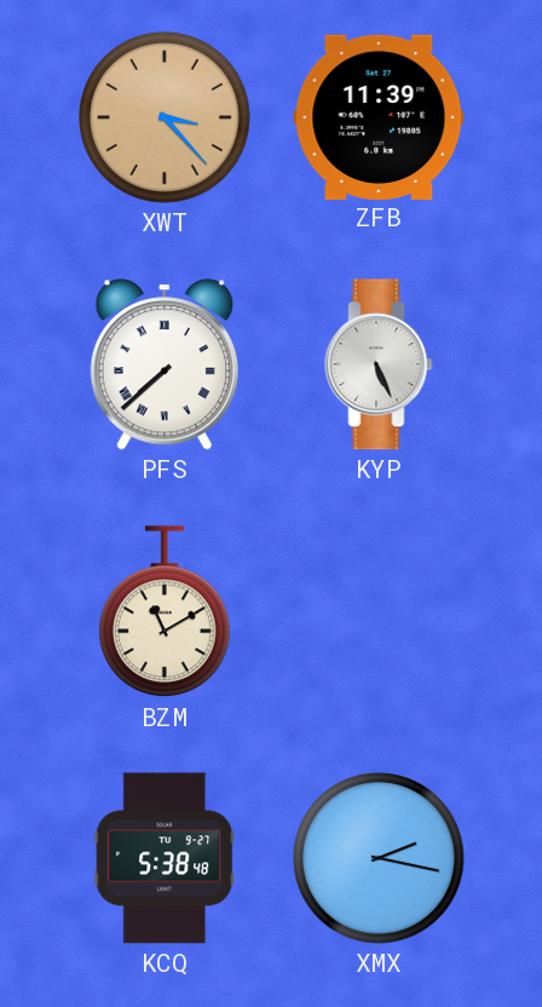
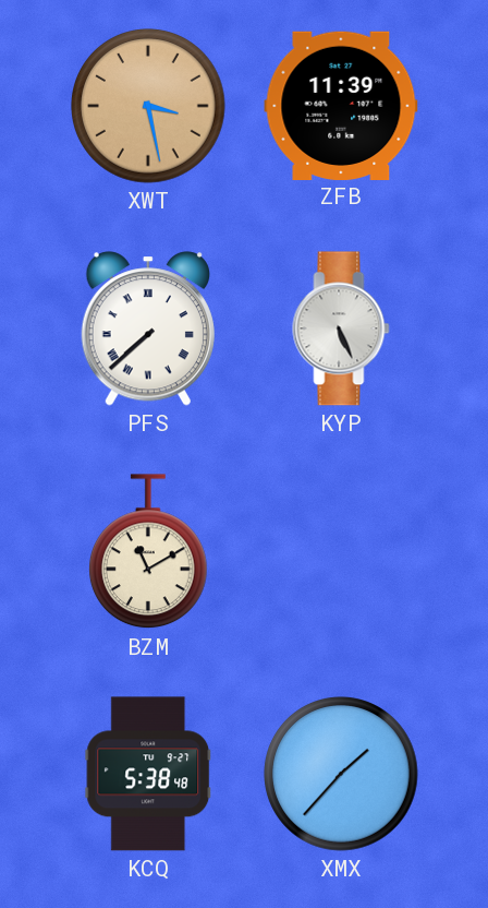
XWT: 3:23 -> 3:28 (148, 106)
XMX: 2:17 -> 1:37 (341, 774)
